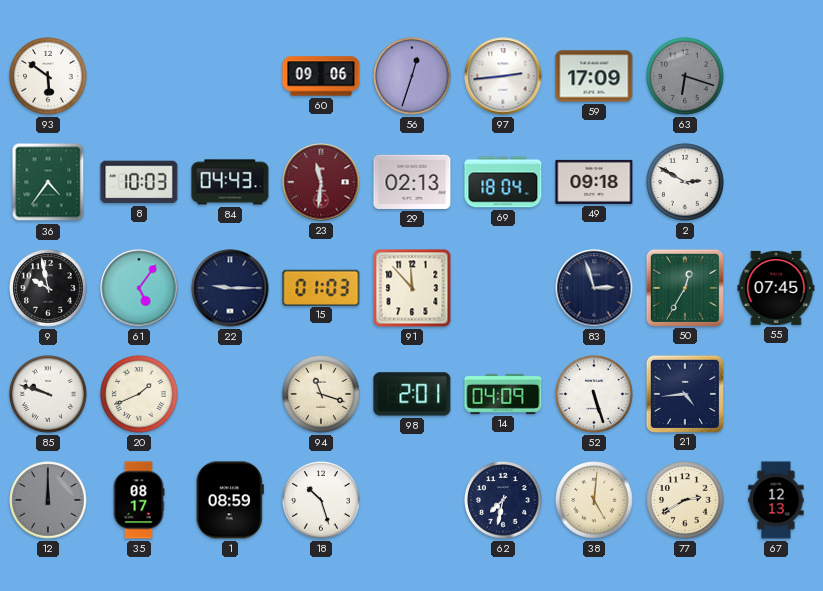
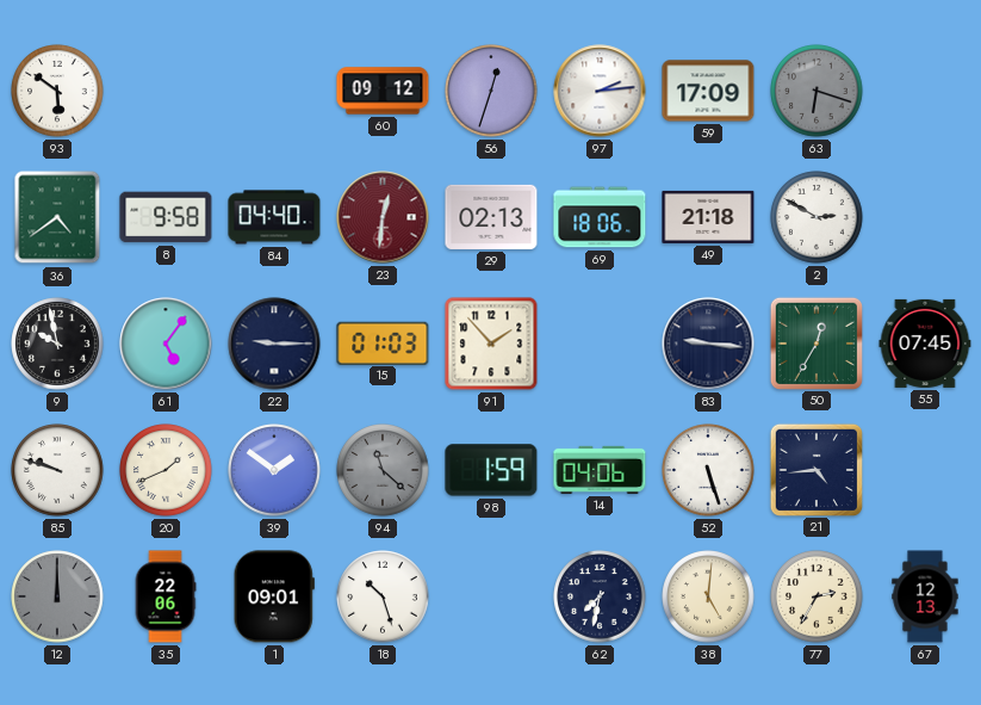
60: 09:06 -> 09:12 (383, 91)
97: 2:44 -> 2:14 (600, 91)
36: 4:36 -> 4:39 (57, 217)
8: 10:03 -> 9:58 (166, 217)
84: 04:43 -> 04:40 (274, 217)
23: 11:31 -> 12:31 (383, 217)
69: 18:04 -> 18:06 (600, 217)
49: 09:18 -> 21:18 (708, 217)
91: 11:53 -> 1:53 (491, 344)
83: 2:57 -> 9:16 (708, 344)
39: none -> 1:51 (274, 470)
94: 11:18 -> 11:22 (383, 470)
94 dial: cream -> grey (383, 470)
98: 2:01 -> 1:59 (491, 470)
14: 04:09 -> 04:06 (600, 470)
35: 08:17 -> 22:06 (166, 596)
1: 08:59 -> 09:01 (274, 596)
77: 2:40 -> 2:35 (817, 596)
